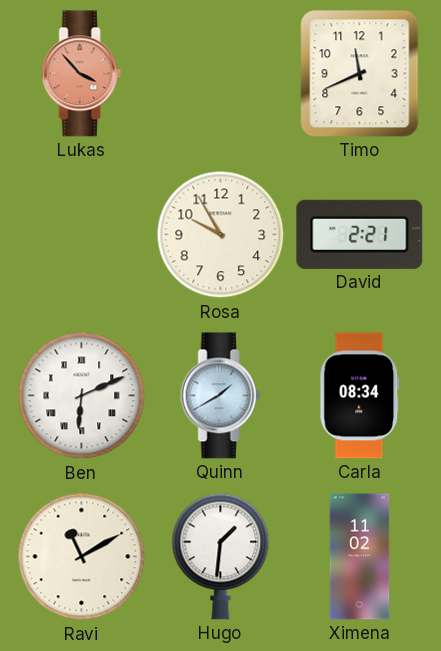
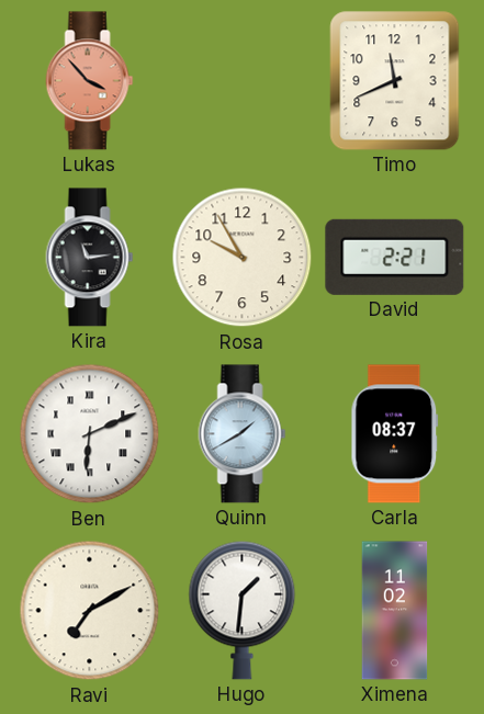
Kira: none -> 11:14 (90, 258)
Carla: 08:34 -> 08:37 (395, 434)
Ravi: 11:10 -> 7:10 (90, 611)
